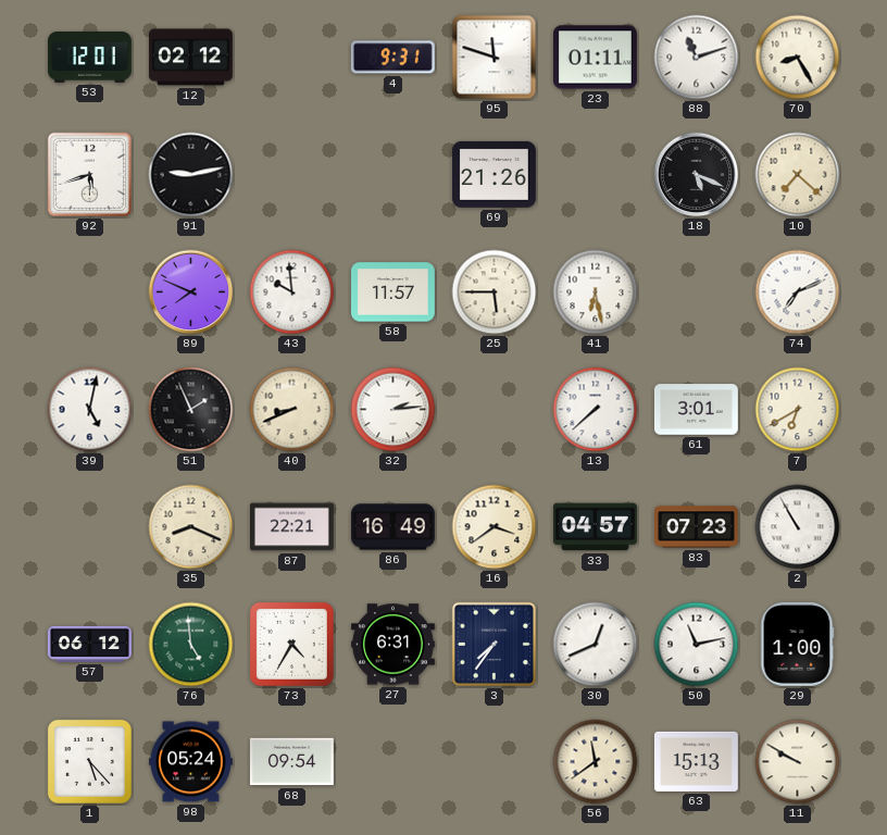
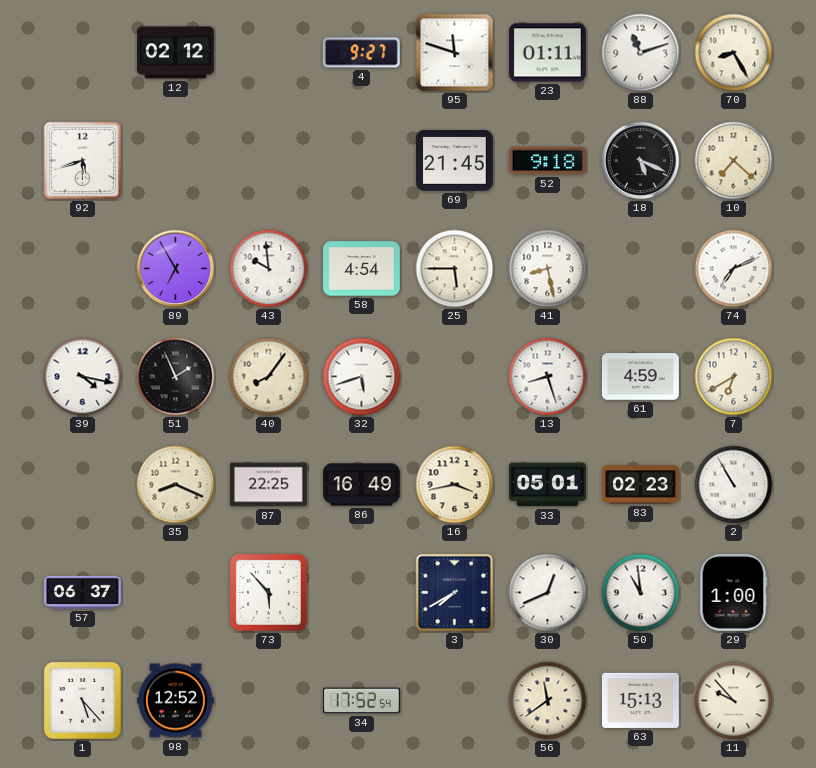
53: 12:01 -> none (90, 58)
4: 9:31 -> 9:27 (361, 53)
91: 9:13 -> none (191, 175)
69: 21:26 -> 21:45 (454, 160)
52: none -> 9:18 (547, 161)
89: 7:49 -> 6:55 (176, 269)
58: 11:57 -> 4:54 (362, 269)
41: 6:28 -> 8:28 (548, 269)
39: 5:02 -> 4:17 (83, 377)
40: 8:41 -> 8:06 (269, 377)
32: 2:14 -> 5:42 (362, 377)
13: 7:38 -> 8:27 (548, 377)
61: 3:01 -> 4:59 (641, 377)
87: 22:21 -> 22:25 (269, 485)
16: 3:39 -> 3:43 (455, 485)
33: 04:57 -> 05:01 (547, 485)
83: 07:23 -> 02:23 (641, 485)
57: 06:12 -> 06:37 (83, 592)
76: 4:59 -> none (191, 645)
73: 4:35 -> 5:53 (268, 592)
27: 6:31 -> none (393, 645)
3: 7:36 -> 7:40 (454, 592)
50: 11:13 -> 10:59 (641, 593)
98: 05:24 -> 12:52 (175, 701)
68: 09:54 -> none (292, 762)
34: none -> 17:52 (361, 701)
11: 9:50 -> 9:53 (734, 701)
